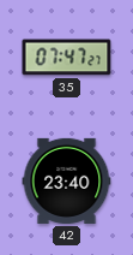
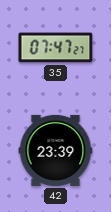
42: 23:40 -> 23:39 (56, 150)
